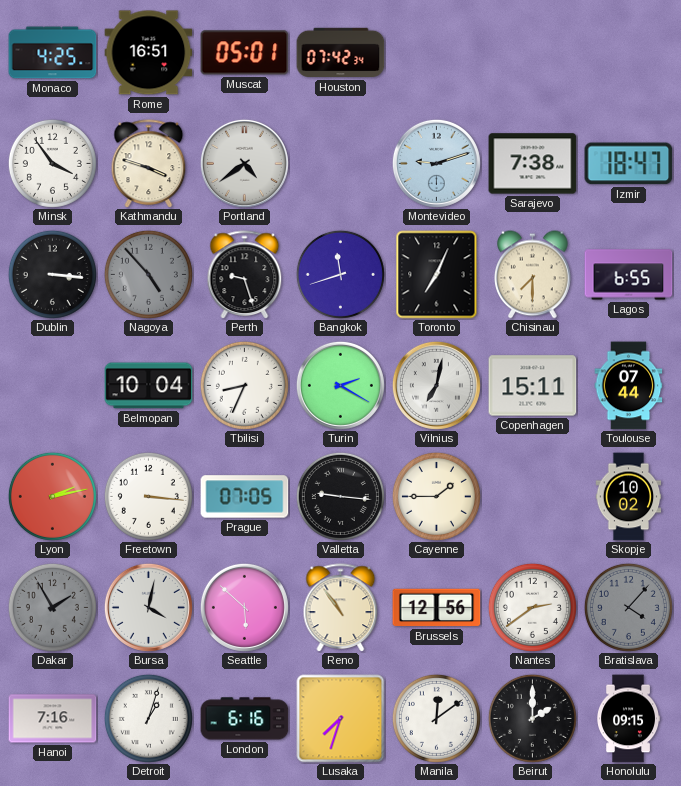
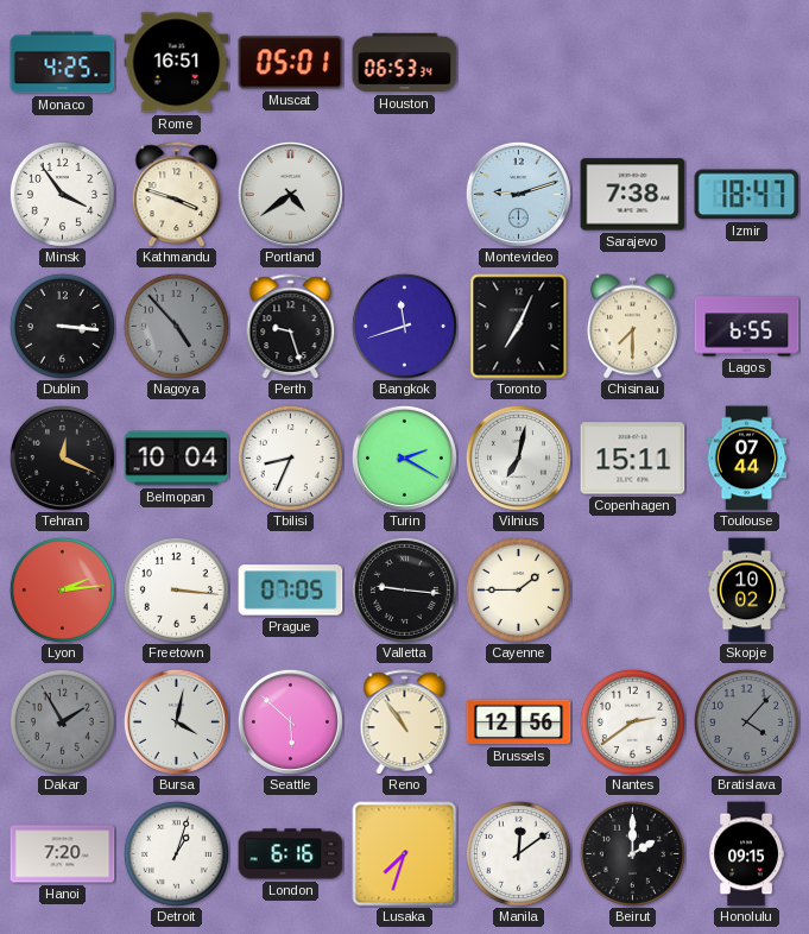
Houston: 07:42 -> 06:53 (405, 63)
Tehran: none -> 12:19 (62, 457)
Lyon: 2:13 -> 2:14 (62, 589)
Hanoi: 7:16 -> 7:20 (63, 854)
